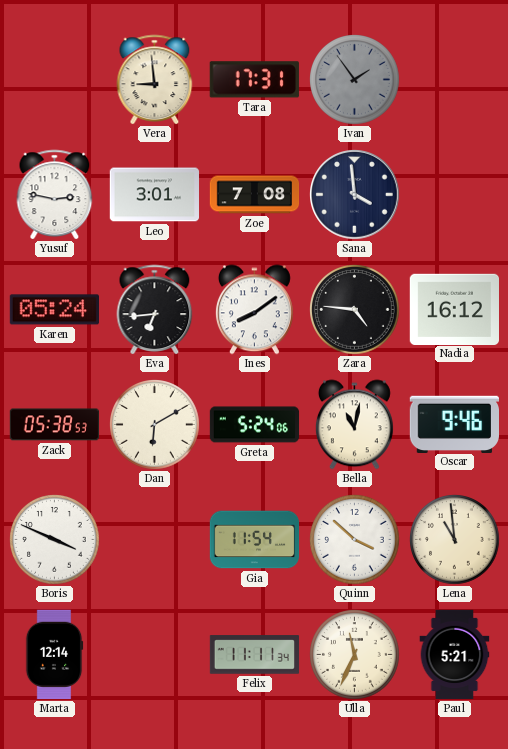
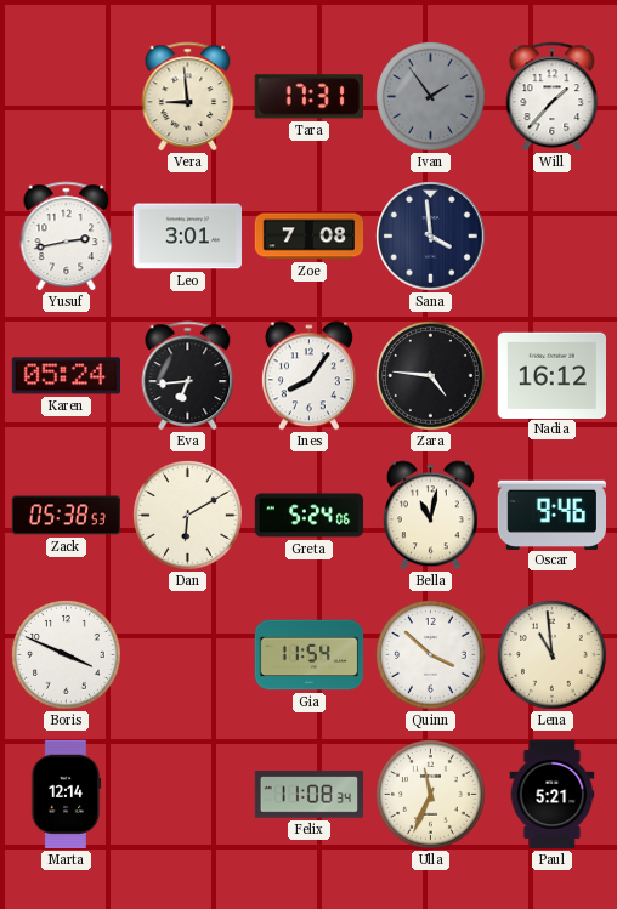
Will: none -> 1:37 (553, 96)
Yusuf: 2:47 -> 2:43 (67, 235)
Ines: 8:09 -> 8:06 (308, 376)
Felix: 11:11 -> 11:08 (310, 795)
